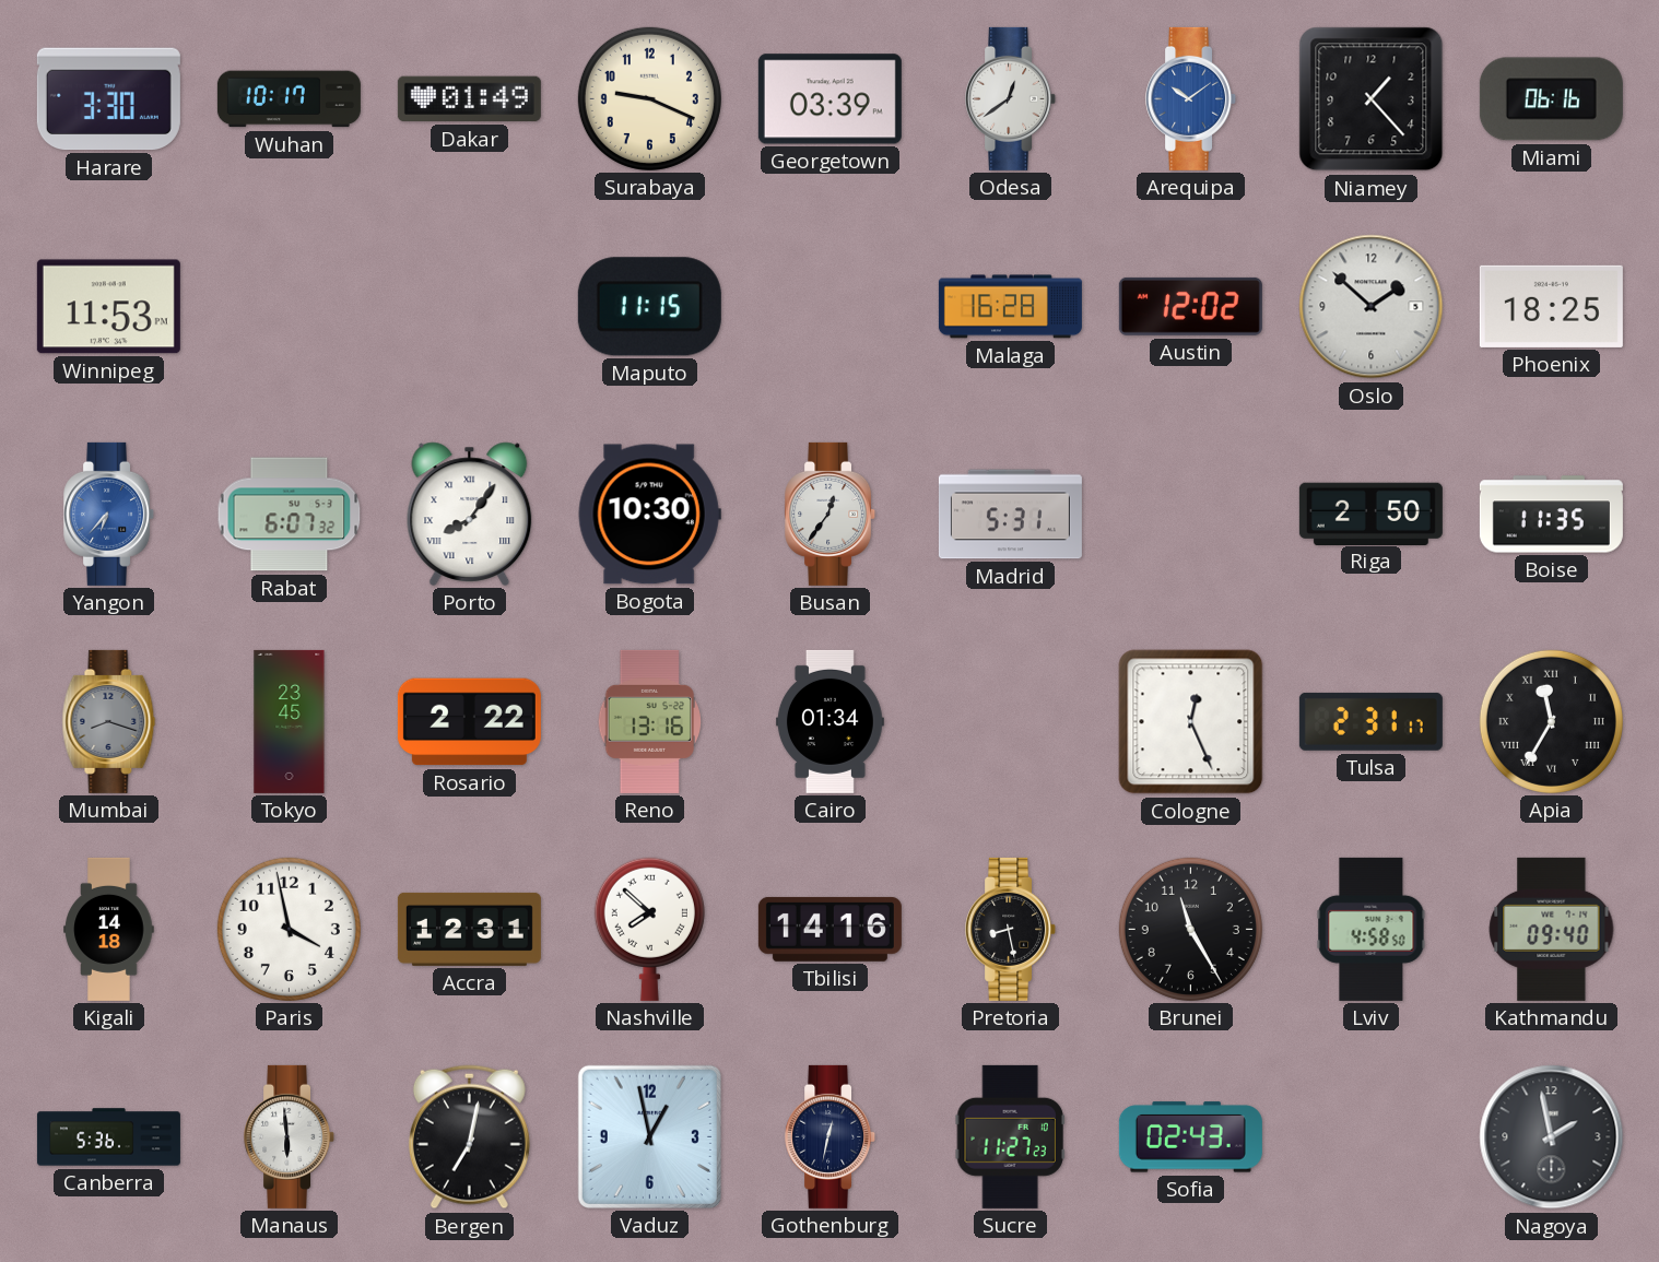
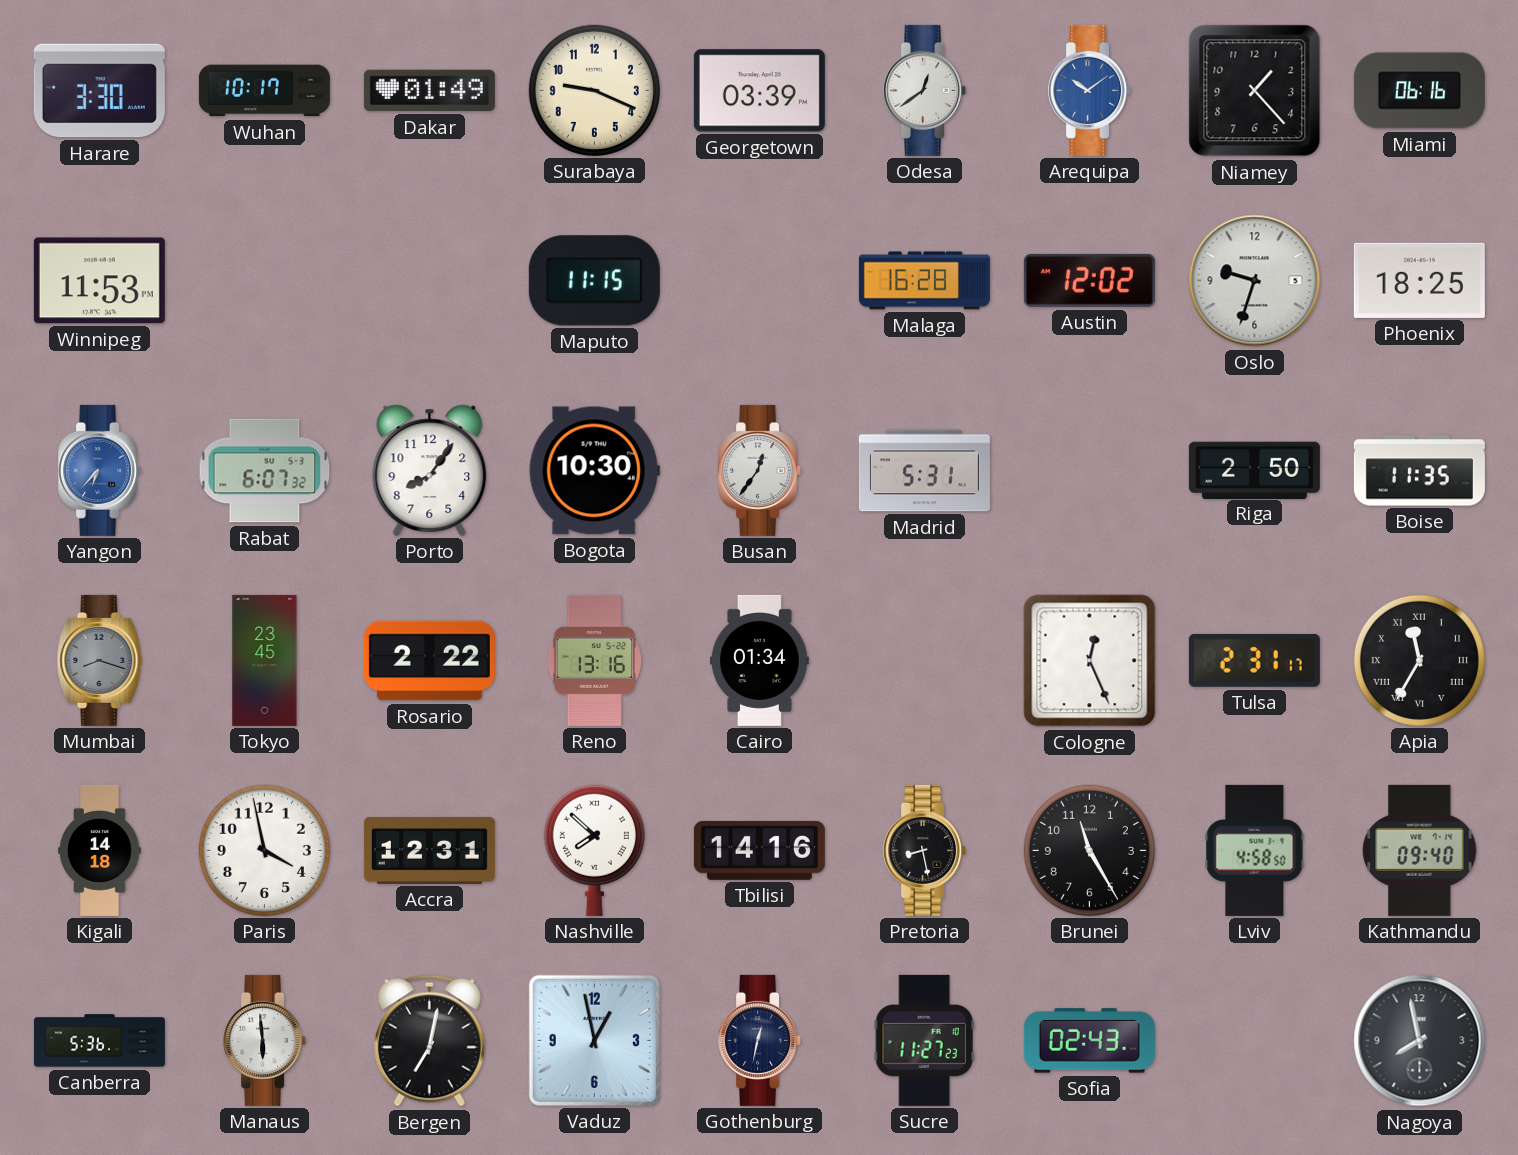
Oslo: 1:52 -> 9:33 (1255, 281)
Porto numerals: Roman -> Arabic (430, 470)
Nagoya: 1:58 -> 7:58 (1420, 1041)
